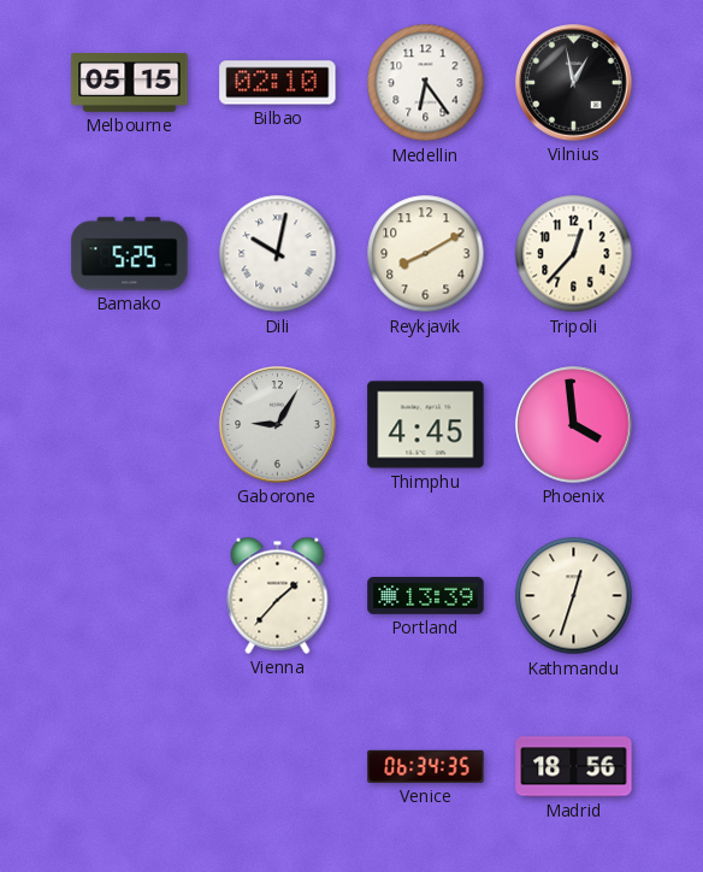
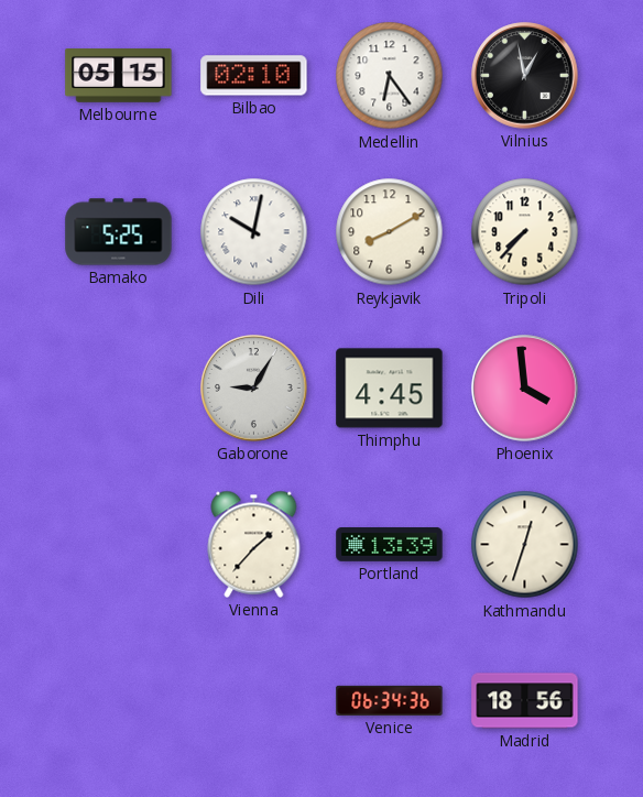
Tripoli: 12:37 -> 7:37 (525, 232)
Venice: 06:34:35 -> 06:34:36 (390, 700)
